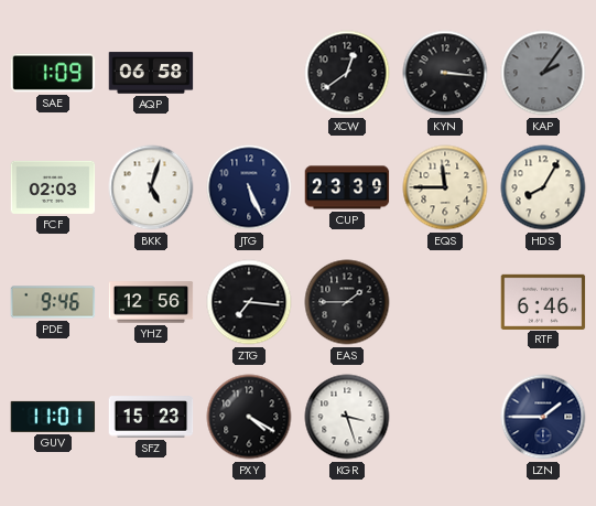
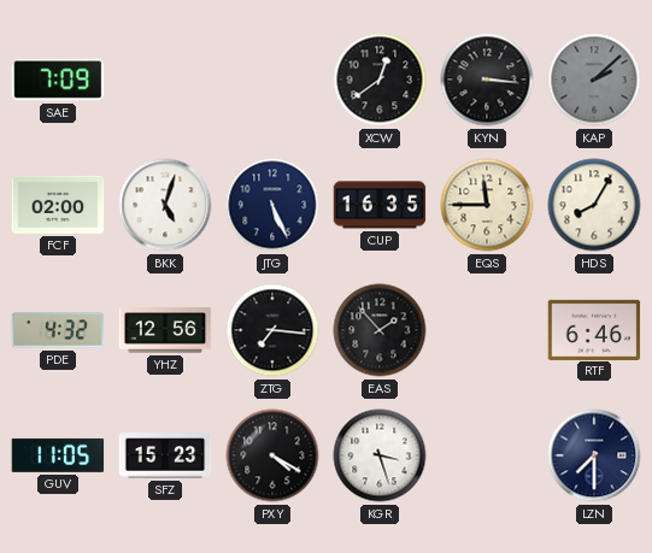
SAE: 1:09 -> 7:09 (58, 80)
AQP: 06:58 -> none (151, 73)
KAP: 2:06 -> 2:08 (594, 80)
FCF: 02:03 -> 02:00 (58, 205)
CUP: 23:39 -> 16:35 (380, 205)
PDE: 9:46 -> 4:32 (58, 330)
EAS: 1:45 -> 1:53 (380, 330)
GUV: 11:01 -> 11:05 (58, 455)
LZN: 1:45 -> 7:30 (594, 455)
